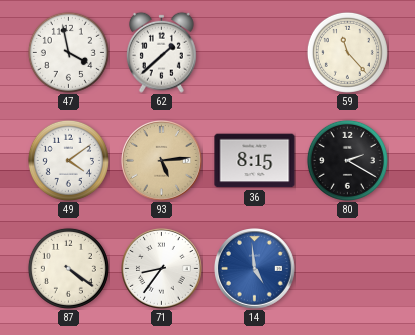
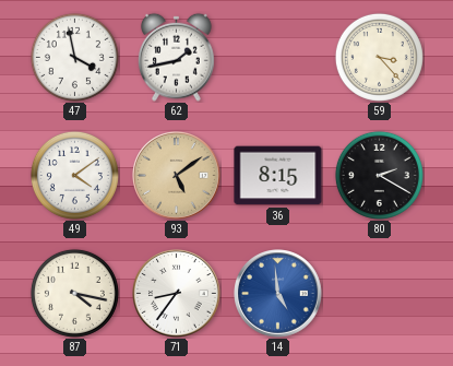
62: 1:38 -> 1:43 (176, 57)
59: 11:23 -> 3:23 (379, 57)
93: 5:14 -> 5:09 (177, 176)
87: 4:21 -> 4:17 (74, 293)
